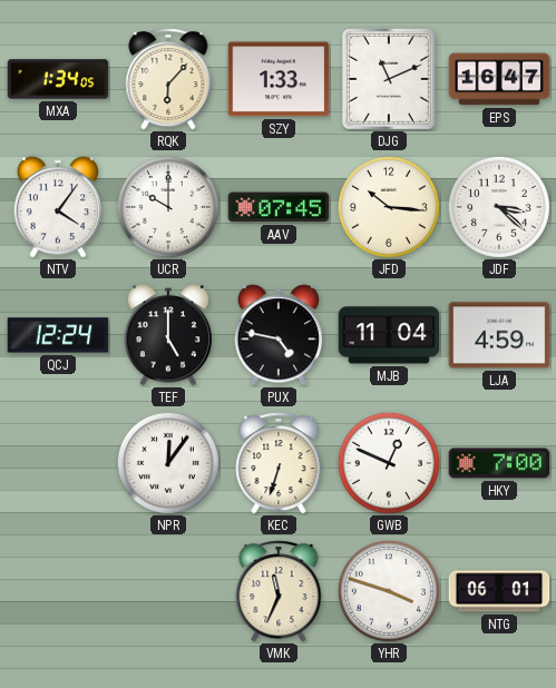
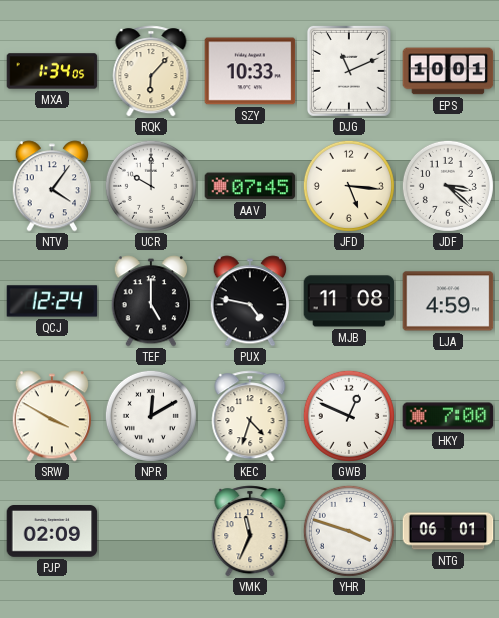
SZY: 1:33 -> 10:33 (250, 71)
EPS: 16:47 -> 10:01 (448, 71)
JFD: 10:16 -> 5:16 (349, 186)
MJB: 11:04 -> 11:08 (349, 301)
SRW: none -> 3:50 (52, 416)
NPR: 12:06 -> 12:10 (151, 416)
KEC: 6:33 -> 4:33 (250, 416)
PJP: none -> 02:09 (52, 532)
